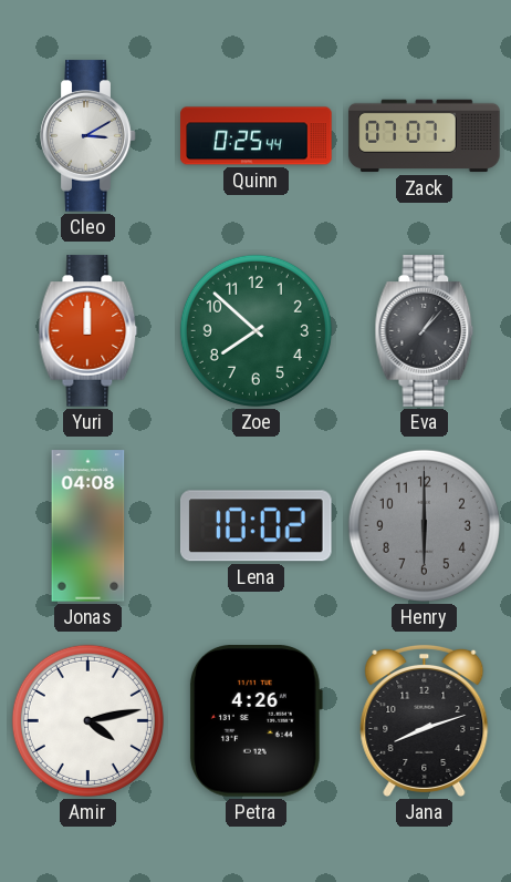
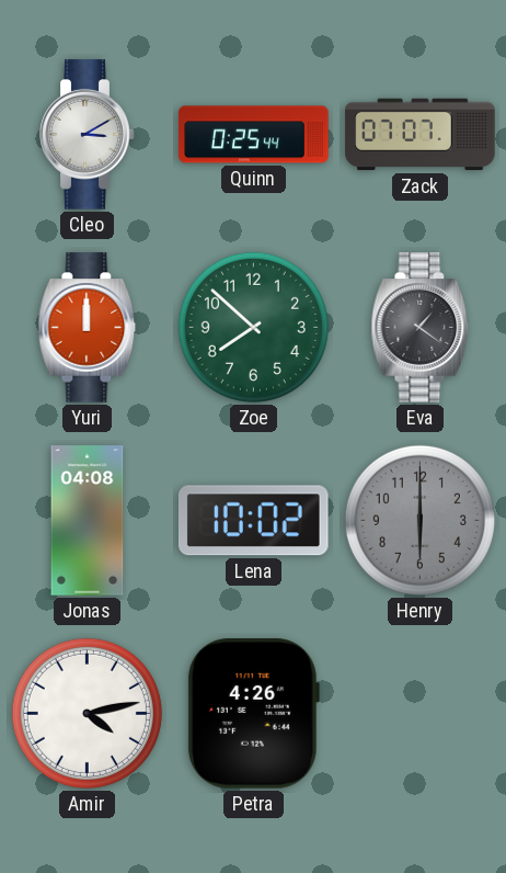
Eva: 1:07 -> 1:21 (421, 328)
Jana: 8:12 -> none (425, 720)
